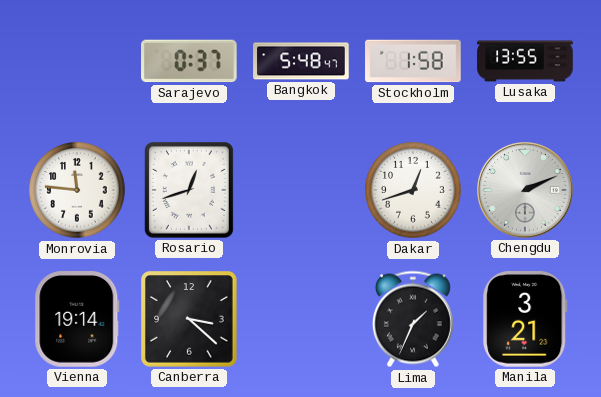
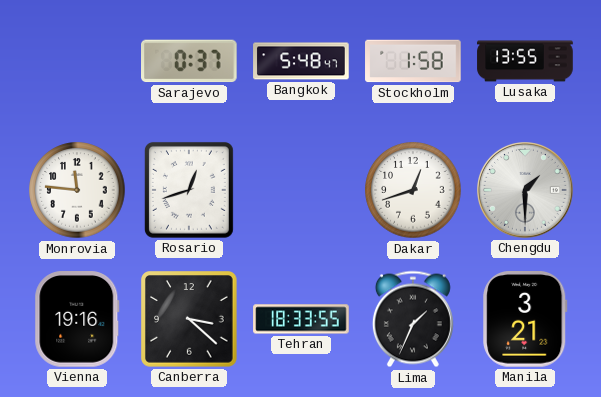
Chengdu: 2:11 -> 1:30 (526, 191)
Vienna: 19:14 -> 19:16 (77, 319)
Tehran: none -> 18:33 (301, 319)
